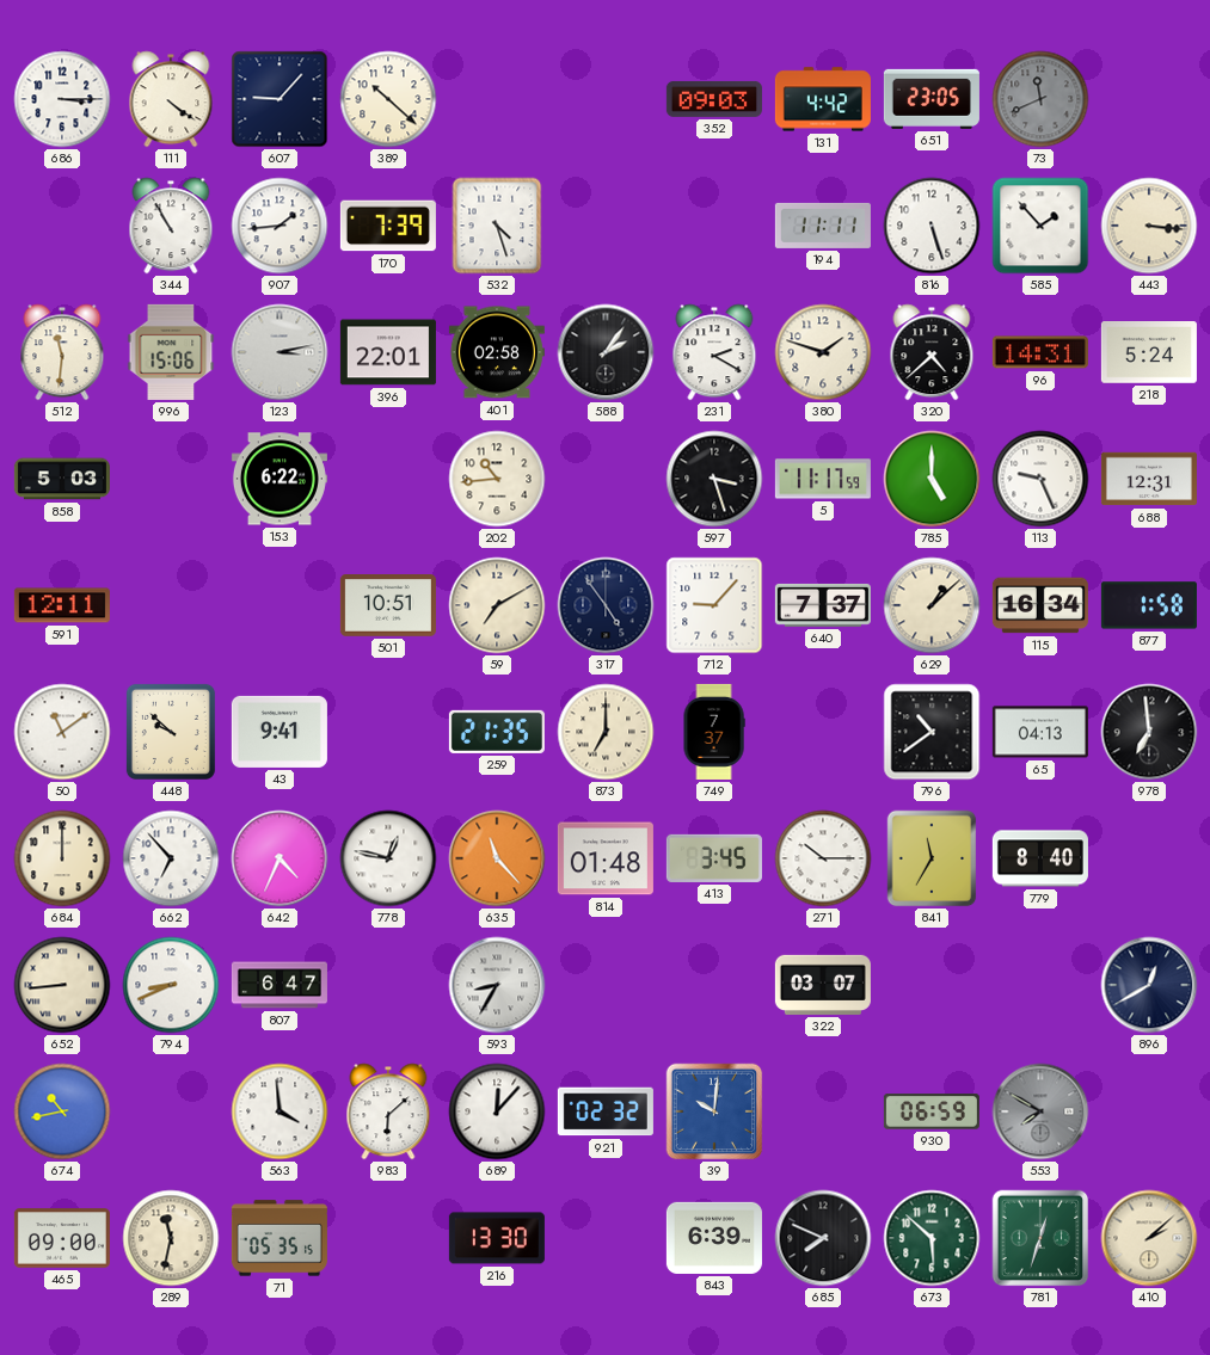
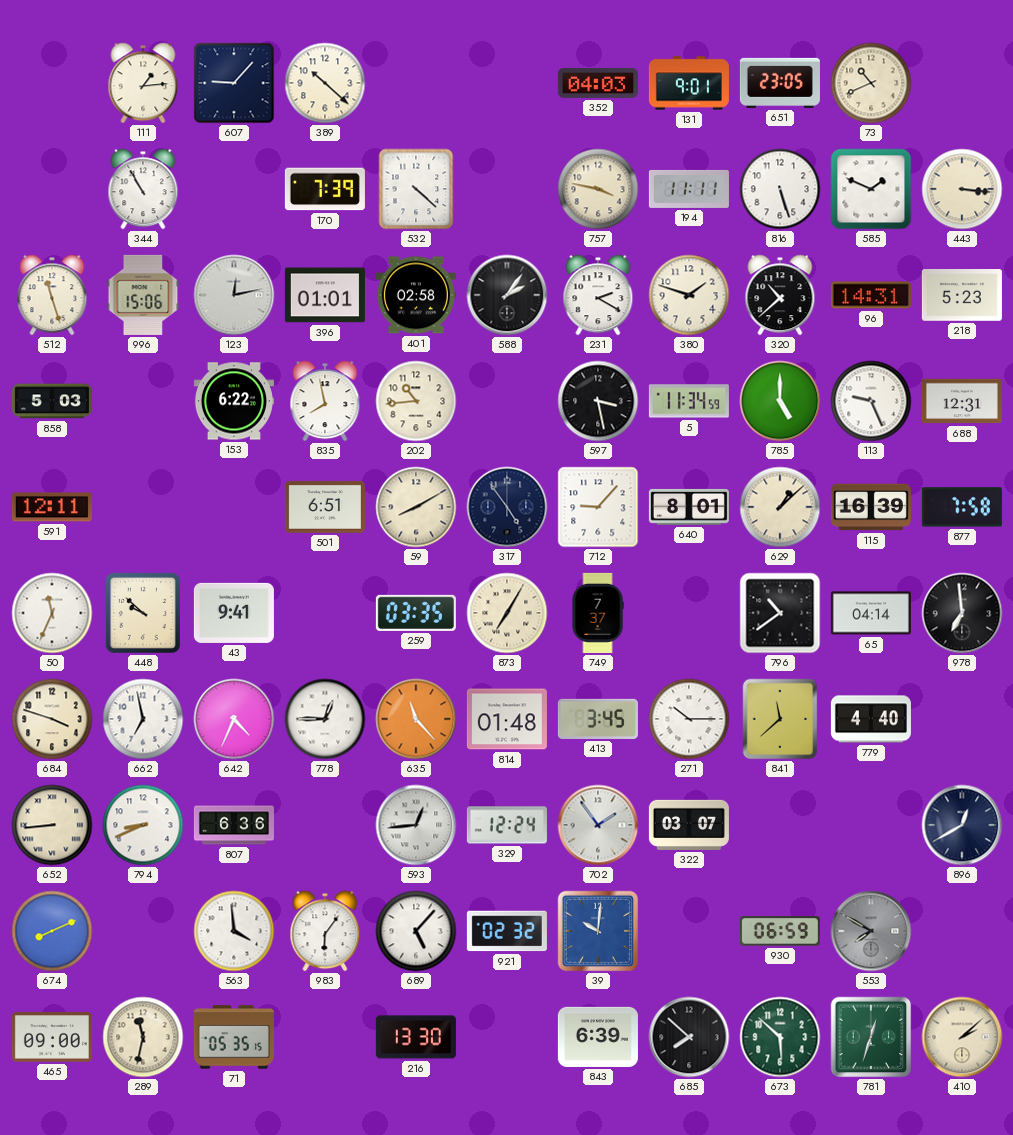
686: 3:15 -> none (62, 99)
111: 4:21 -> 1:14 (143, 83)
352: 09:03 -> 04:03 (598, 83)
131: 4:42 -> 9:01 (689, 83)
73: 11:41 -> 10:41 (871, 83)
73 dial: grey -> cream (871, 83)
907: 1:44 -> none (280, 226)
532: 4:27 -> 4:22 (416, 189)
757: none -> 3:47 (598, 189)
585: 1:53 -> 1:49 (871, 189)
512: 11:31 -> 11:27 (52, 295)
123: 3:13 -> 12:13 (234, 295)
396: 22:01 -> 01:01 (325, 295)
320: 4:38 -> 10:38 (780, 295)
218: 5:24 -> 5:23 (962, 296)
835: none -> 7:58 (325, 401)
597: 3:27 -> 3:28 (598, 401)
5: 11:17 -> 11:34 (689, 401)
501: 10:51 -> 6:51 (325, 508)
59: 7:10 -> 8:10 (416, 507)
640: 7:37 -> 8:01 (689, 507)
115: 16:34 -> 16:39 (871, 507)
877: 1:58 -> 7:58 (962, 507)
50: 11:09 -> 11:34 (52, 613)
259: 21:35 -> 03:35 (416, 613)
873: 7:00 -> 7:05 (507, 613)
65: 04:13 -> 04:14 (871, 613)
684: 12:00 -> 3:48 (52, 719)
662: 6:53 -> 6:58 (143, 719)
778: 12:47 -> 12:45 (325, 719)
841: 11:35 -> 11:38 (780, 719)
779: 8:40 -> 4:40 (871, 719)
807: 6:47 -> 6:36 (234, 825)
593: 8:35 -> 12:44 (416, 825)
329: none -> 12:24 (507, 825)
702: none -> 1:54 (598, 825)
674: 10:43 -> 8:11 (52, 931)
983: 6:08 -> 6:06 (325, 931)
689: 12:07 -> 5:07 (416, 931)
685: 7:49 -> 7:52 (689, 1037)
